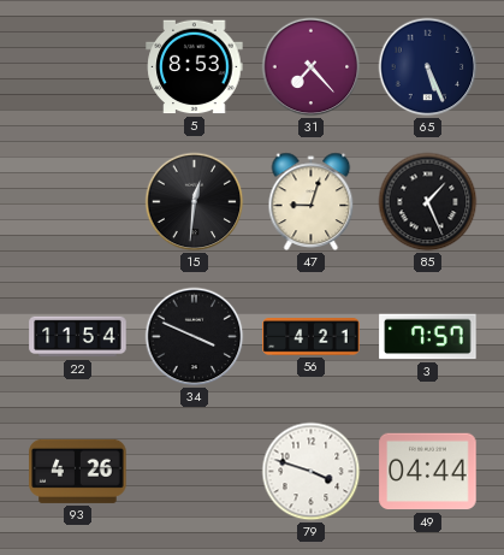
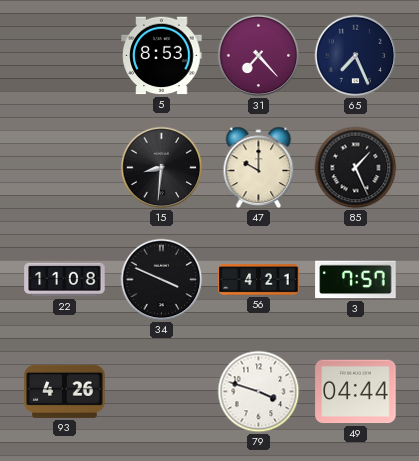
65: 5:26 -> 7:26 (356, 56)
15: 12:31 -> 8:31 (162, 168)
47: 9:03 -> 10:00 (259, 167)
22: 11:54 -> 11:08 (65, 280)
